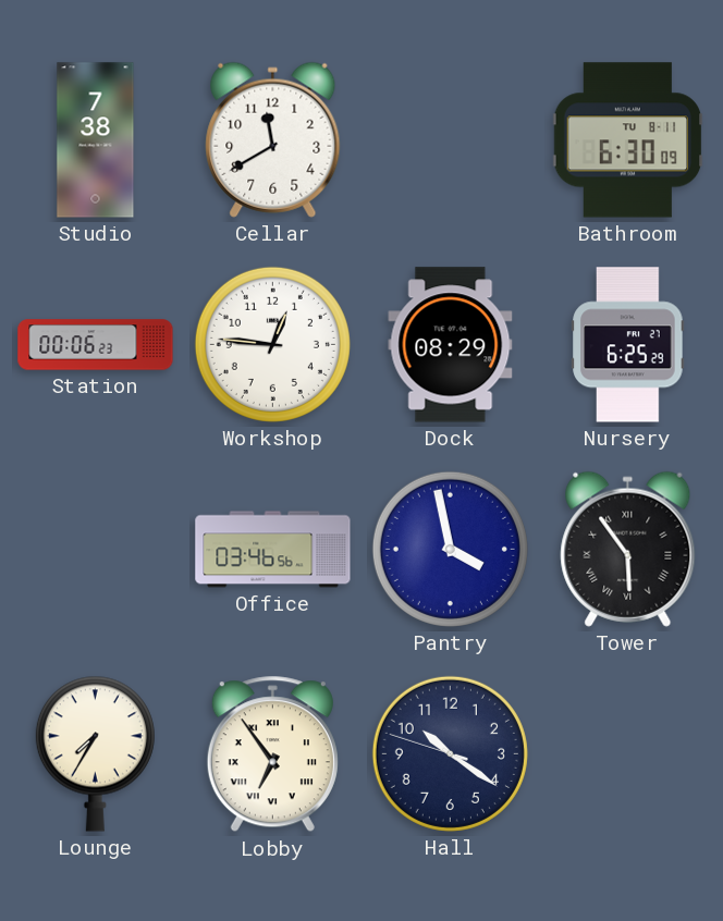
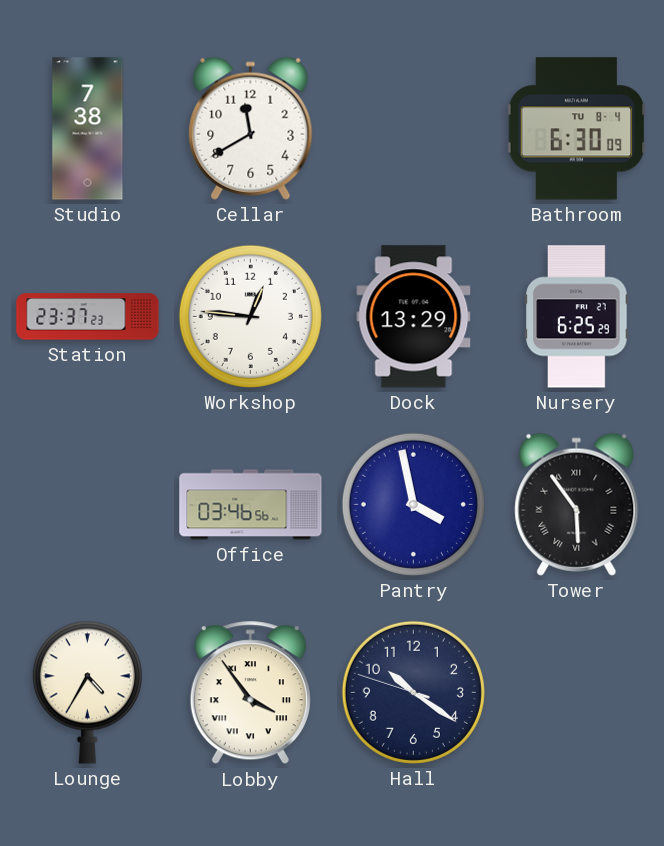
Bathroom date: TU 8-11 -> TU 8-4 (577, 129)
Station: 00:06 -> 23:37 (88, 317)
Dock: 08:29 -> 13:29 (414, 317)
Lounge: 7:35 -> 4:35 (87, 692)
Lobby: 6:54 -> 3:54 (250, 693)
